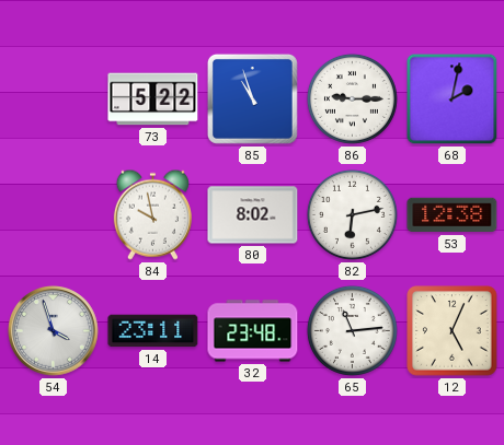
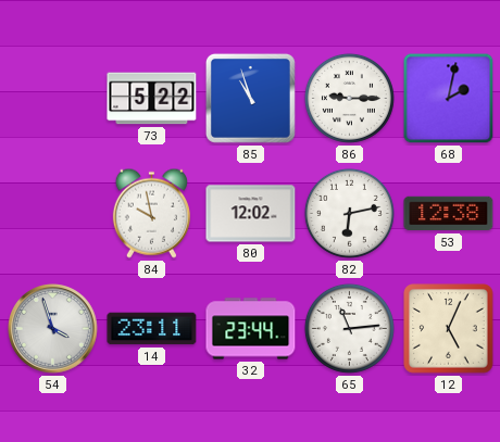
80: 8:02 -> 12:02 (251, 214)
32: 23:48 -> 23:44 (251, 329)
